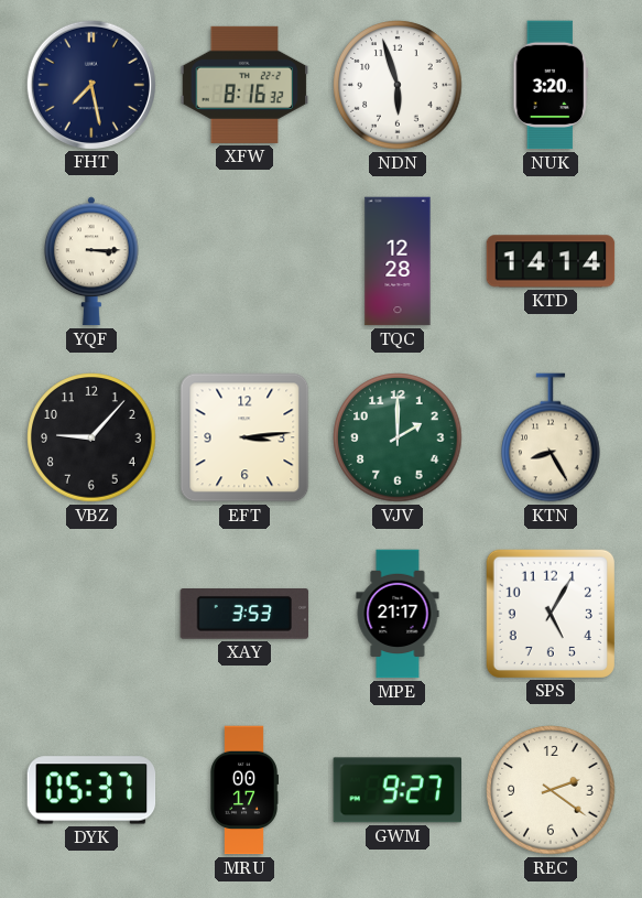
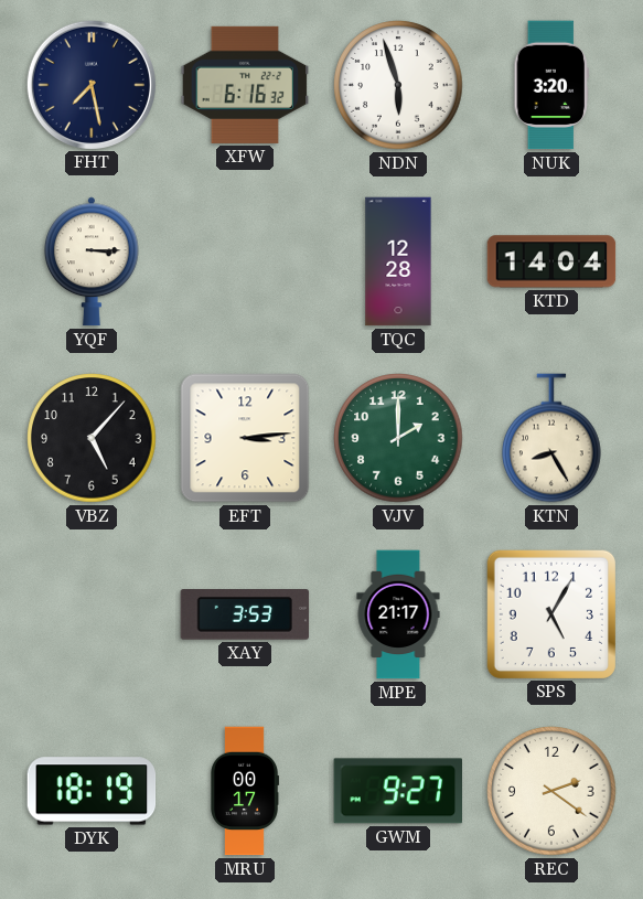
XFW: 8:16 -> 6:16 (245, 85)
KTD: 14:14 -> 14:04 (551, 261)
VBZ: 9:07 -> 5:07 (92, 438)
DYK: 05:37 -> 18:19 (92, 791)
